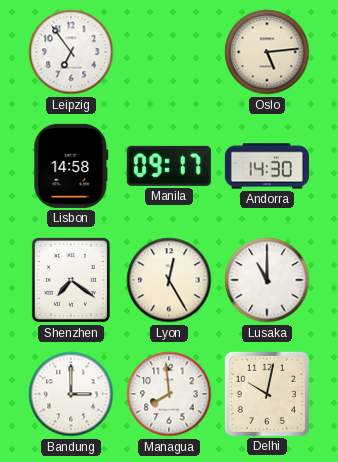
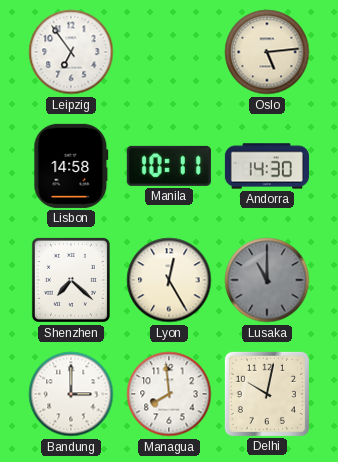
Manila: 09:17 -> 10:11 (169, 166)
Shenzhen: 7:21 -> 7:22 (71, 280)
Lusaka dial: white -> grey (267, 280)
